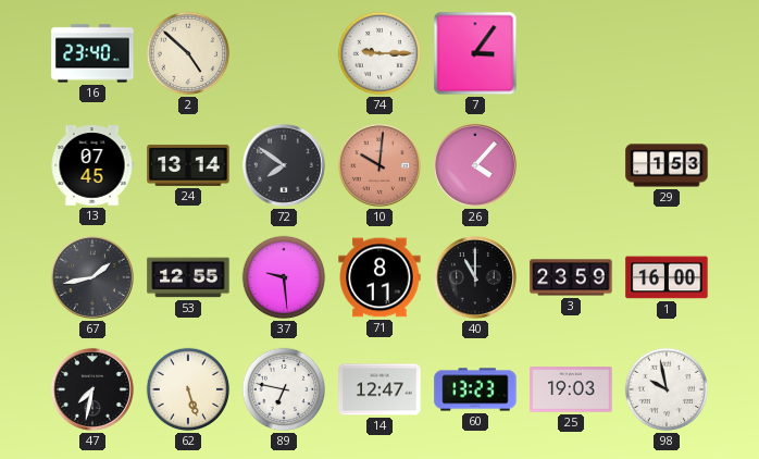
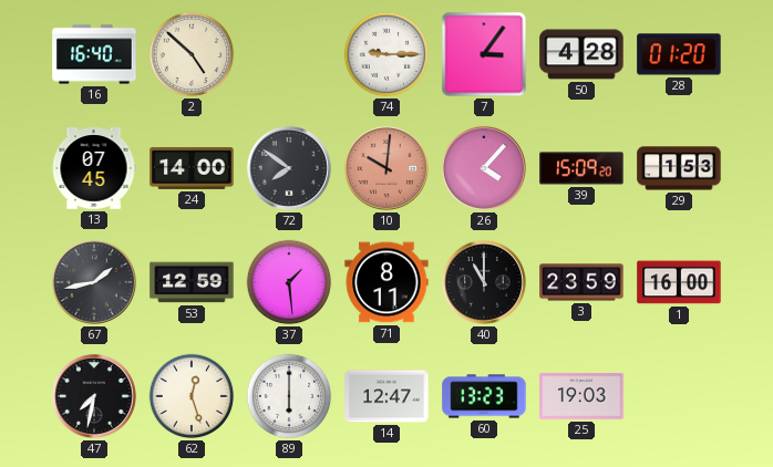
16: 23:40 -> 16:40 (94, 54)
50: none -> 4:28 (581, 54)
28: none -> 01:20 (679, 54)
24: 13:14 -> 14:00 (192, 168)
39: none -> 15:09 (581, 168)
53: 12:55 -> 12:59 (192, 282)
37: 9:29 -> 1:29 (289, 282)
62: 5:27 -> 12:27 (192, 396)
89: 6:47 -> 6:00 (289, 396)
98: 9:58 -> none (667, 389)
